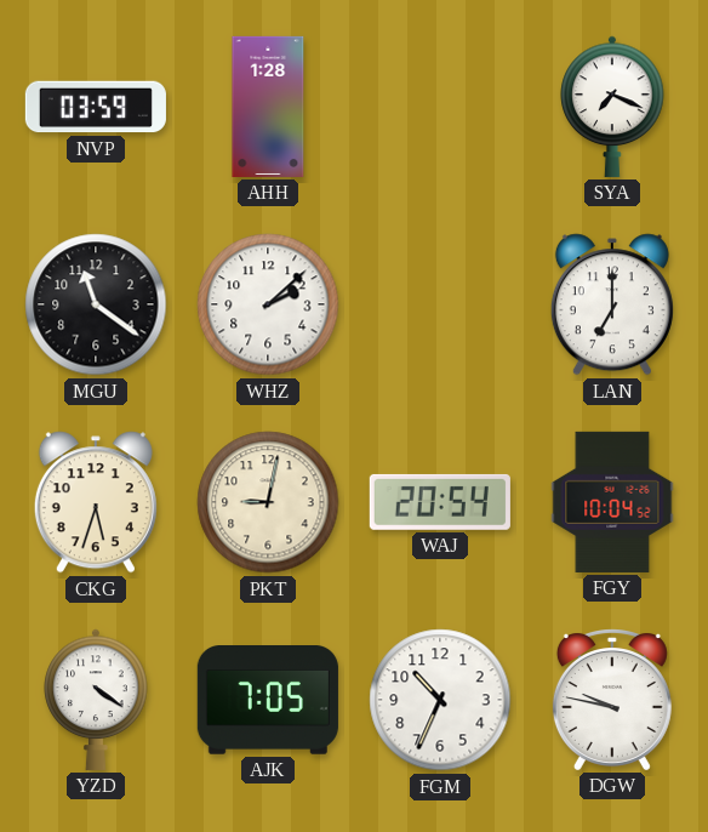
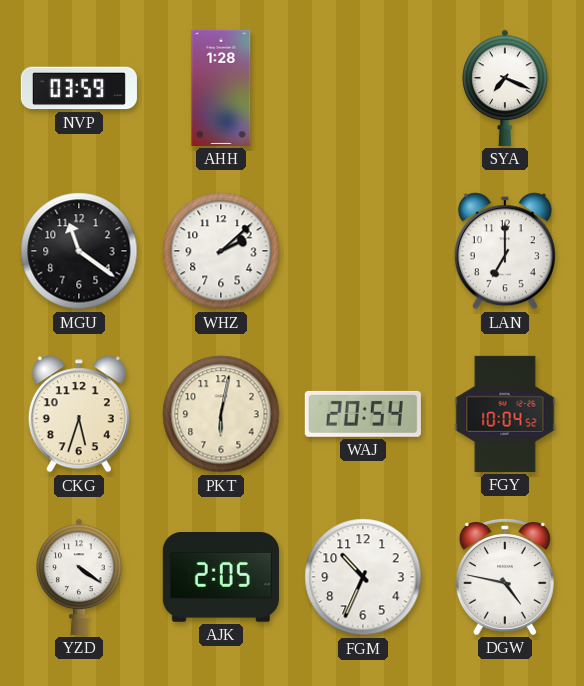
PKT: 9:02 -> 6:02 (221, 414)
AJK: 7:05 -> 2:05 (221, 578)
DGW: 9:47 -> 4:47 (505, 577)
